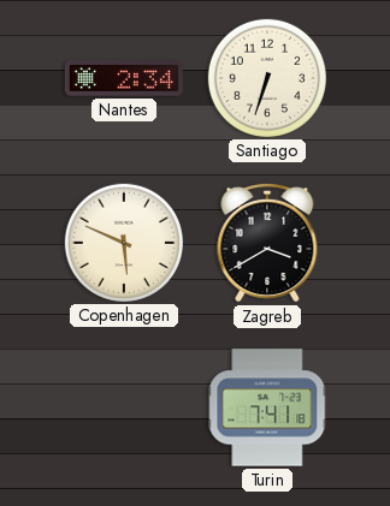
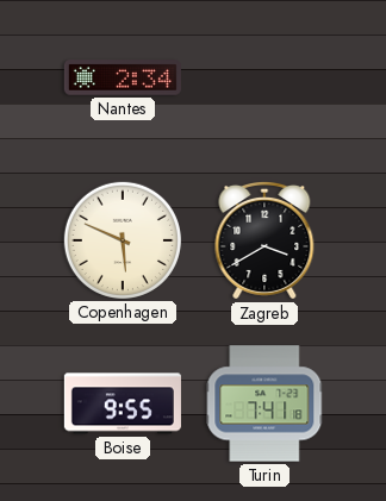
Santiago: 6:33 -> none (267, 78)
Boise: none -> 9:55 (123, 403)
